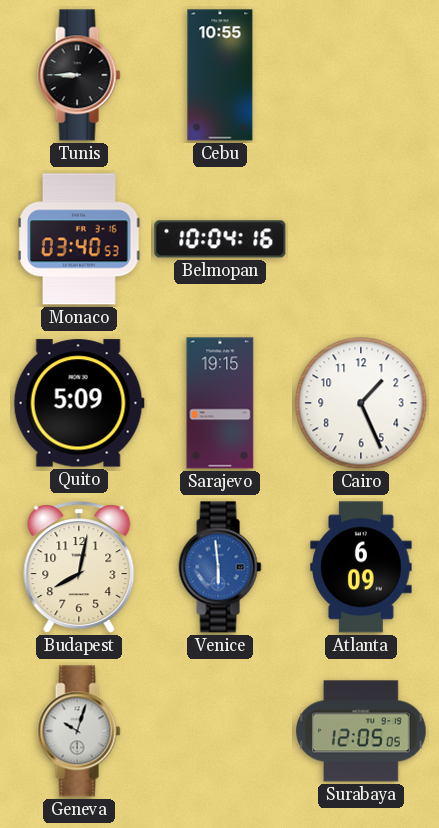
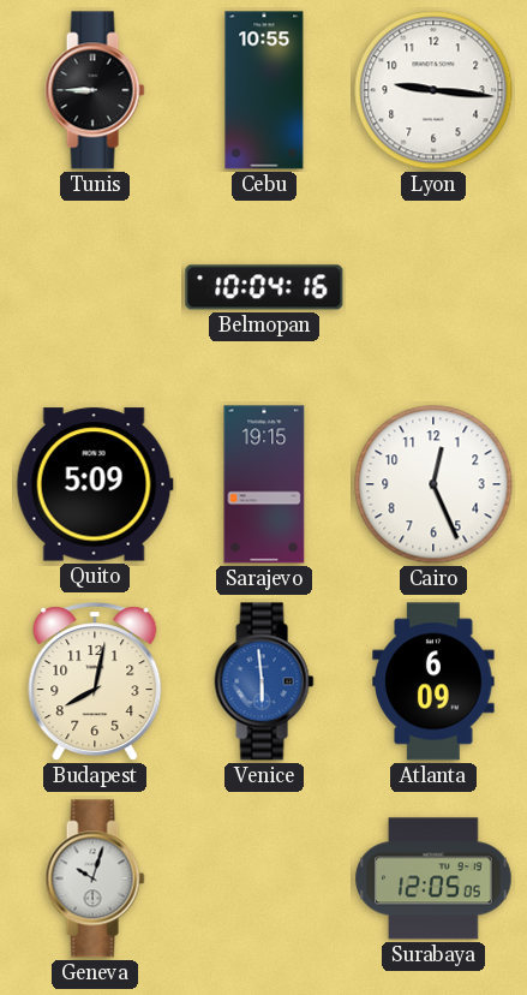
Lyon: none -> 9:16 (433, 90)
Monaco: 03:40 -> none (79, 239)
Cairo: 1:26 -> 12:26 (433, 484)
